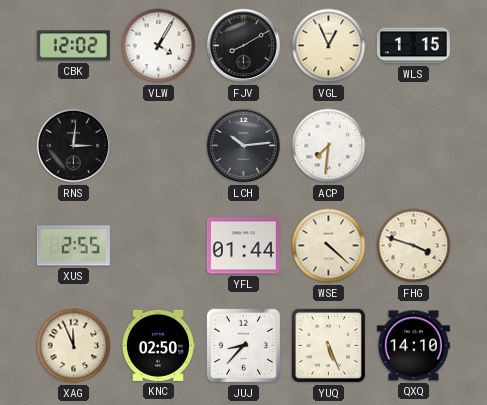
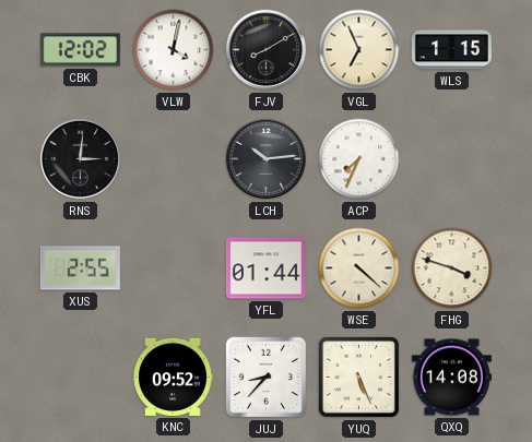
VLW: 4:05 -> 4:02 (174, 50)
VGL: 12:56 -> 6:56 (359, 50)
ACP: 7:31 -> 7:34 (359, 159)
XAG: 11:56 -> none (74, 346)
KNC: 02:50 -> 09:52 (174, 377)
QXQ: 14:10 -> 14:08 (451, 378)
